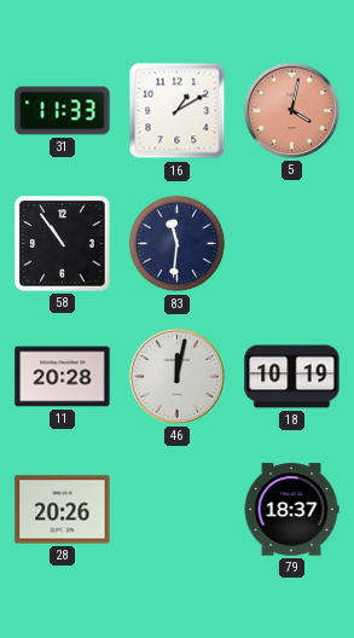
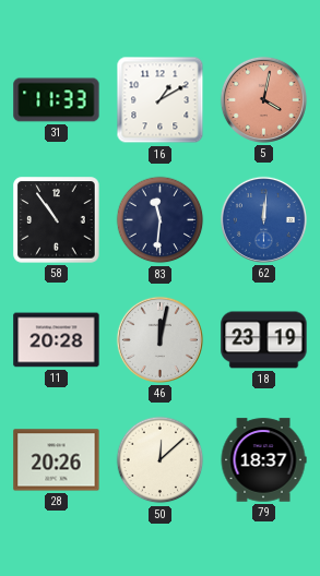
62: none -> 12:01 (263, 219)
18: 10:19 -> 23:19 (264, 340)
50: none -> 12:08 (161, 460)
